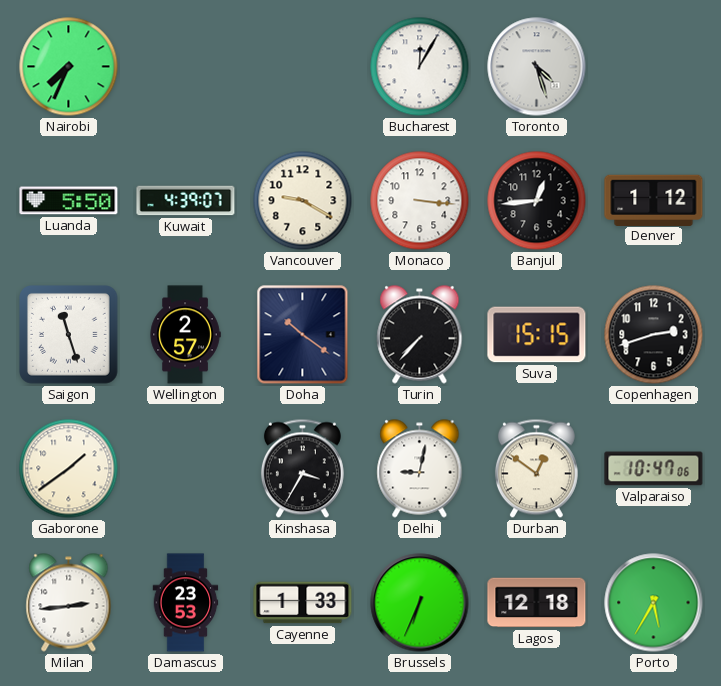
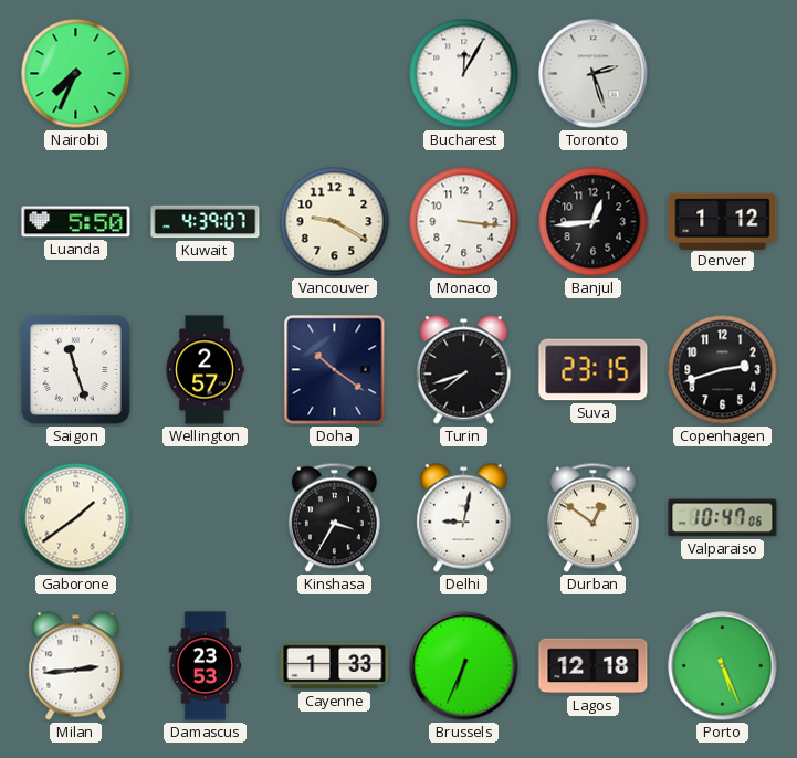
Toronto: 4:27 -> 2:27 (594, 74)
Turin: 7:37 -> 7:42 (464, 370)
Suva: 15:15 -> 23:15 (594, 370)
Porto: 5:35 -> 5:26 (723, 666)
